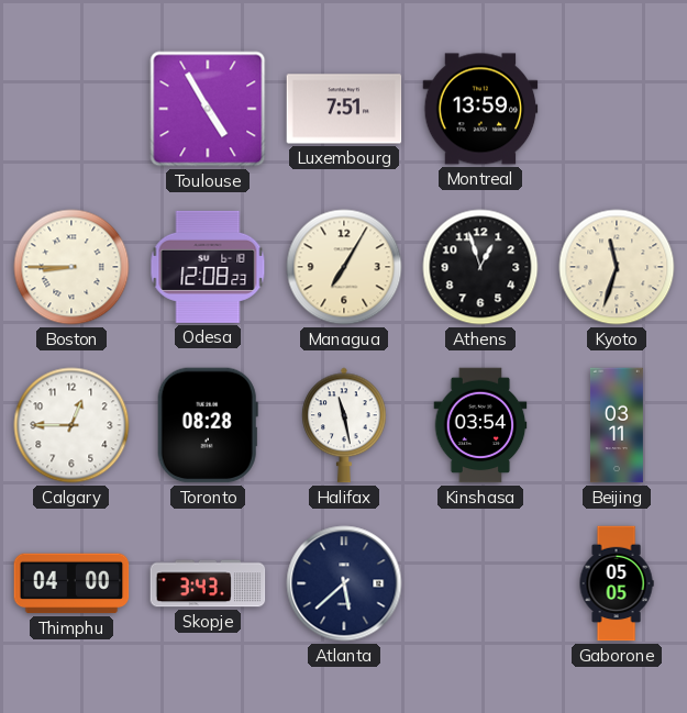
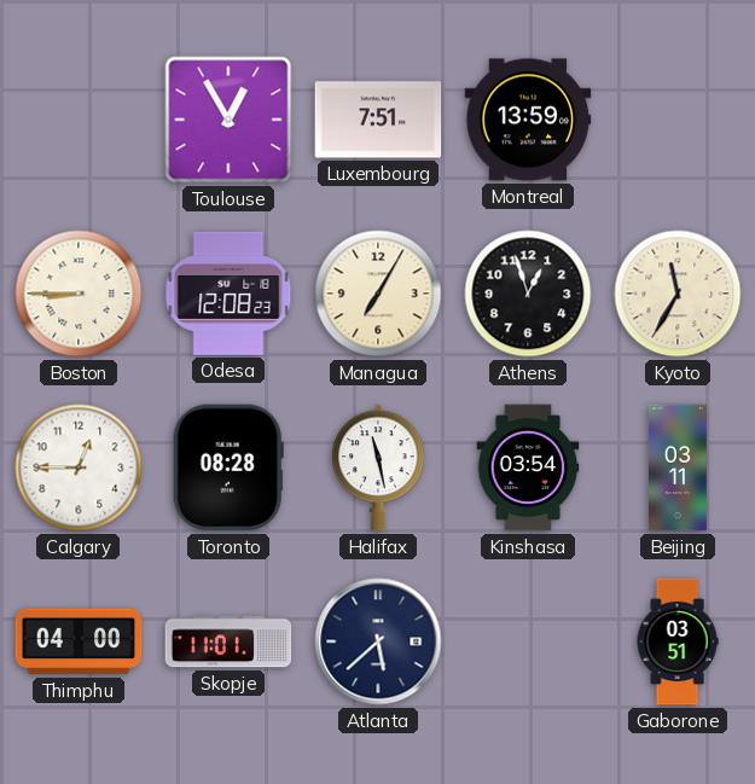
Toulouse: 4:55 -> 12:55 (228, 120)
Kyoto: 11:33 -> 11:35 (678, 294)
Skopje: 3:43 -> 11:01 (228, 641)
Gaborone: 05:05 -> 03:51 (678, 641)
